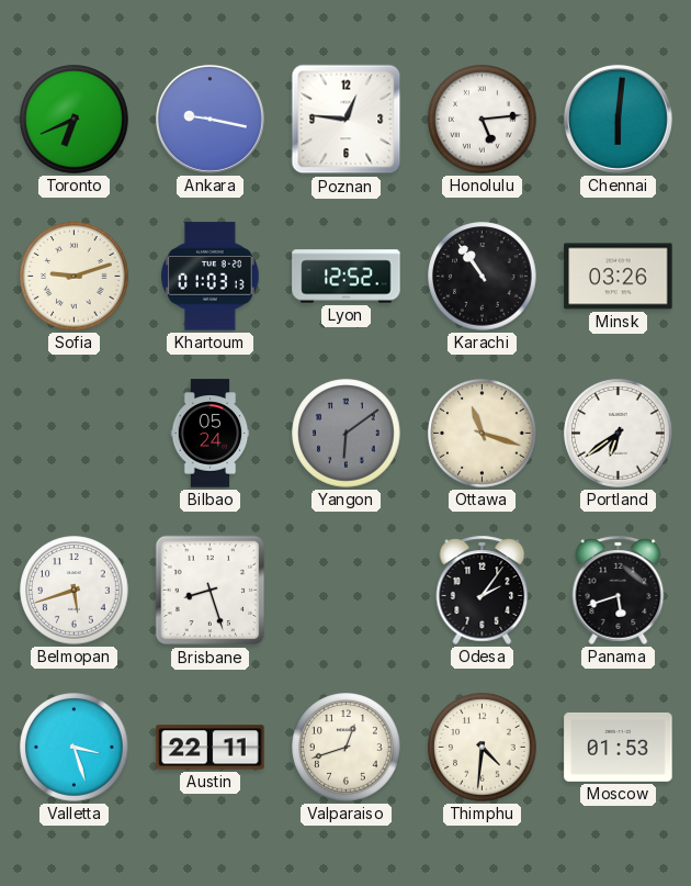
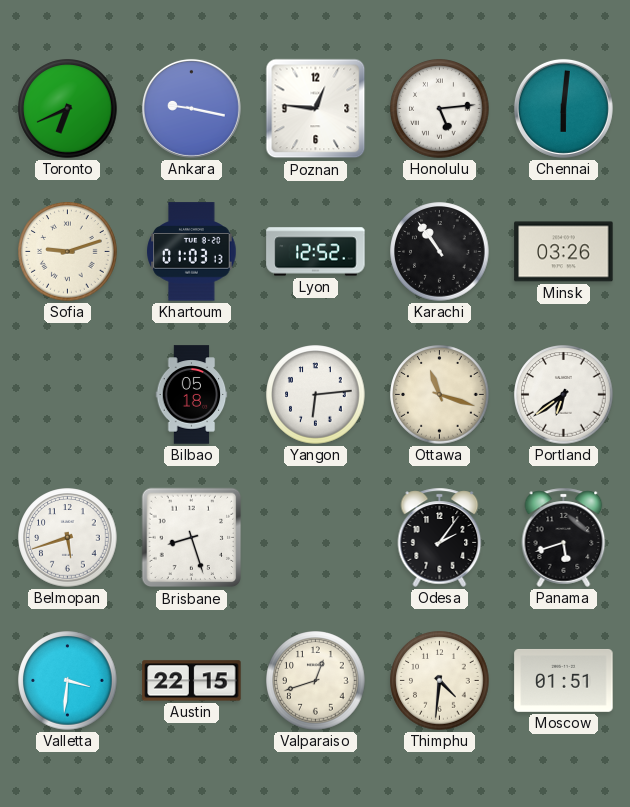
Bilbao: 05:24 -> 05:18 (192, 395)
Yangon: 6:09 -> 6:14 (316, 395)
Yangon dial: grey -> white (316, 395)
Valletta: 3:27 -> 3:31 (68, 681)
Austin: 22:11 -> 22:15 (192, 681)
Moscow: 01:53 -> 01:51 (564, 680)
